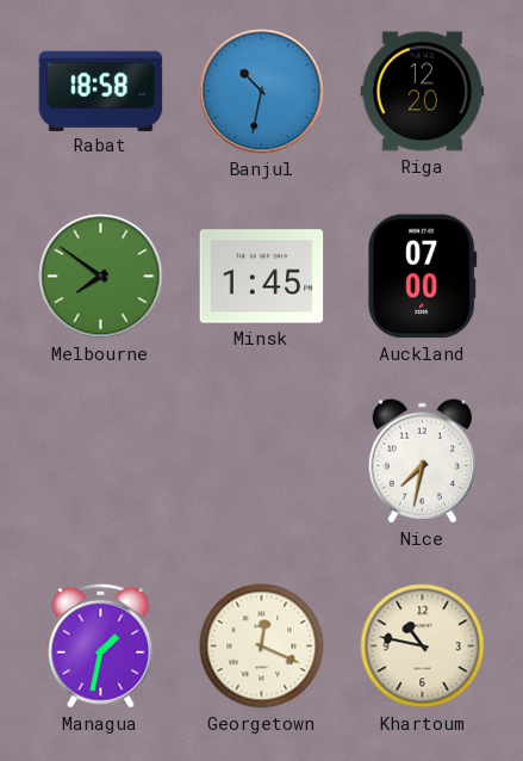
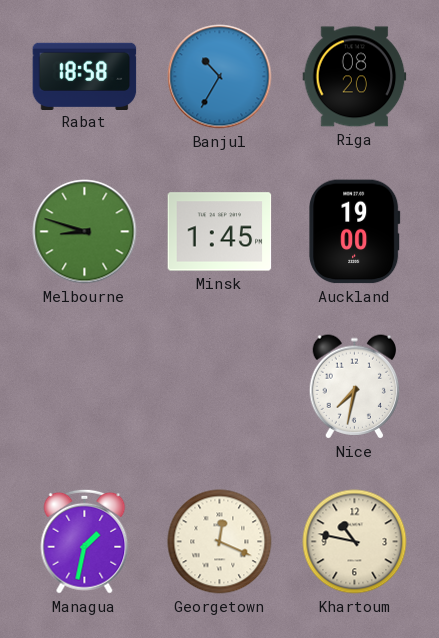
Banjul: 10:32 -> 10:35 (220, 77)
Riga: 12:20 -> 08:20 (355, 77)
Melbourne: 7:51 -> 8:48 (85, 232)
Auckland: 07:00 -> 19:00 (355, 232)
